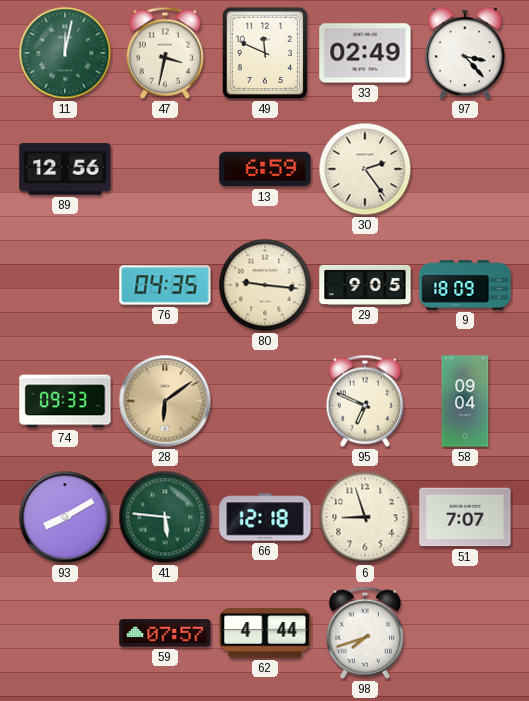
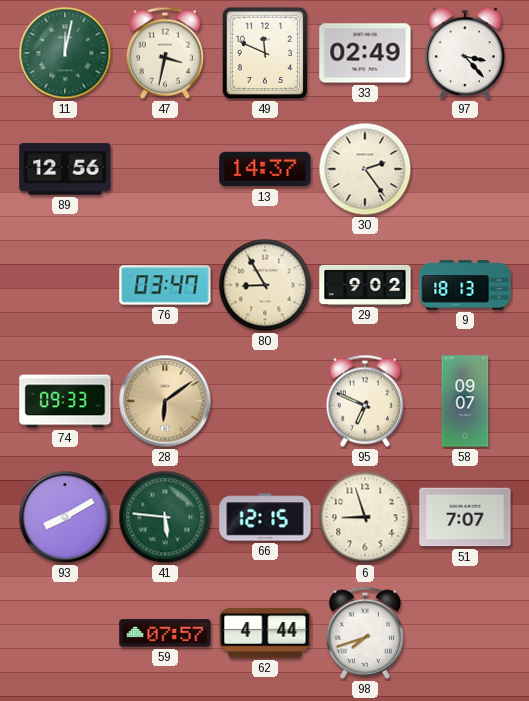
13: 6:59 -> 14:37 (265, 169)
76: 04:35 -> 03:47 (165, 285)
80: 9:16 -> 8:55 (265, 285)
29: 9:05 -> 9:02 (365, 285)
9: 18:09 -> 18:13 (465, 285)
58: 09:04 -> 09:07 (465, 401)
66: 12:18 -> 12:15 (265, 517)
